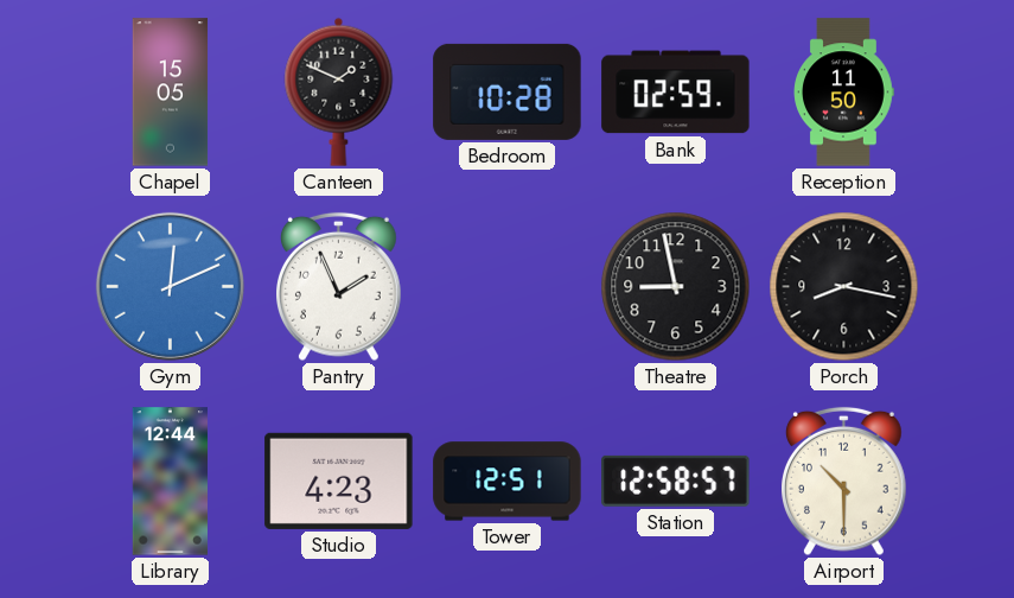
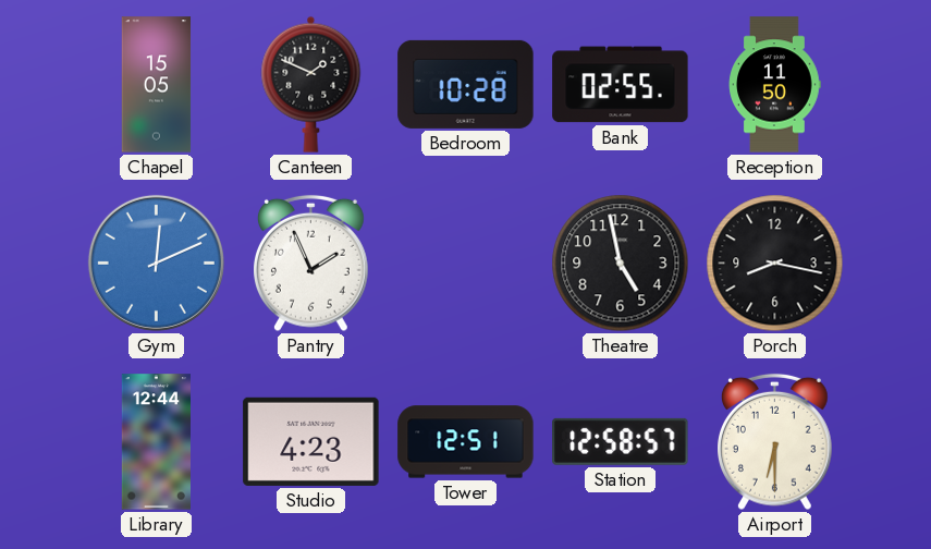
Bank: 02:59 -> 02:55 (621, 85)
Theatre: 8:58 -> 4:58 (621, 264)
Airport: 10:30 -> 6:30 (775, 442)
